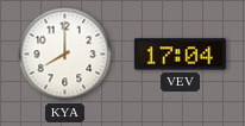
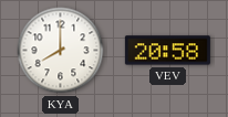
VEV: 17:04 -> 20:58 (167, 51)
